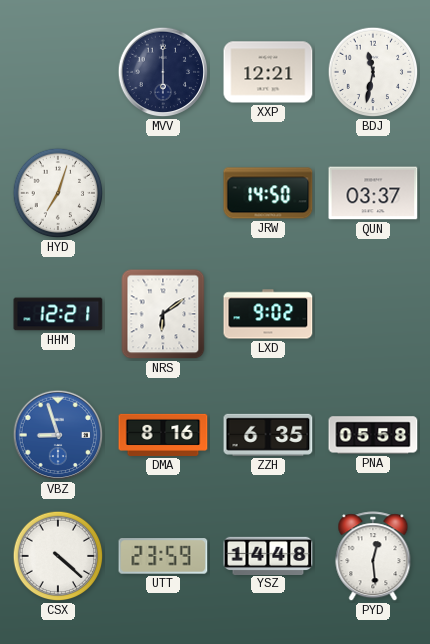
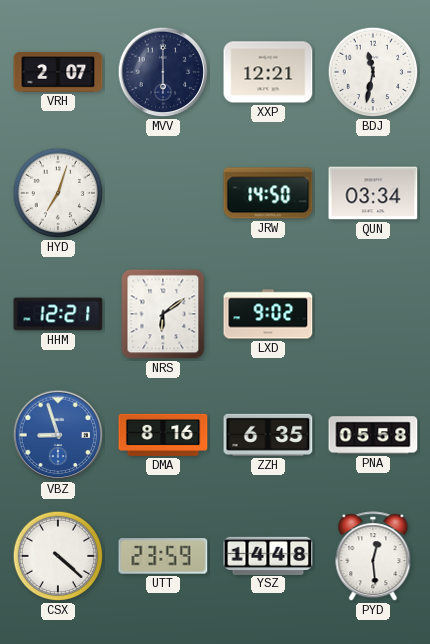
VRH: none -> 2:07 (58, 73)
QUN: 03:37 -> 03:34 (373, 193)
